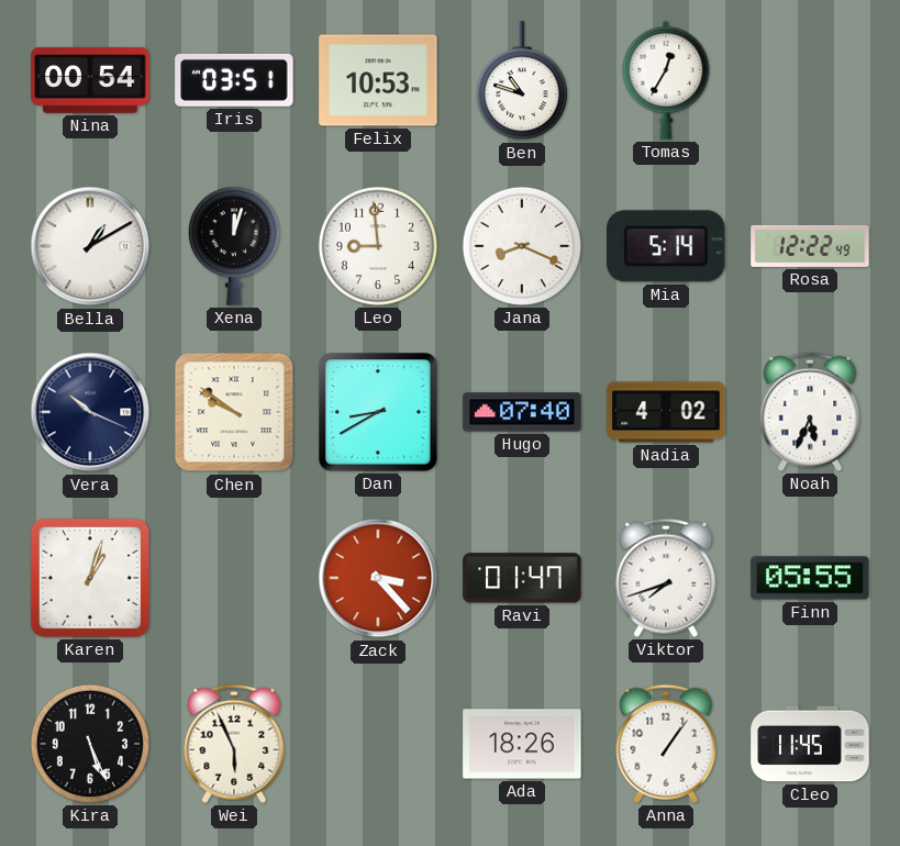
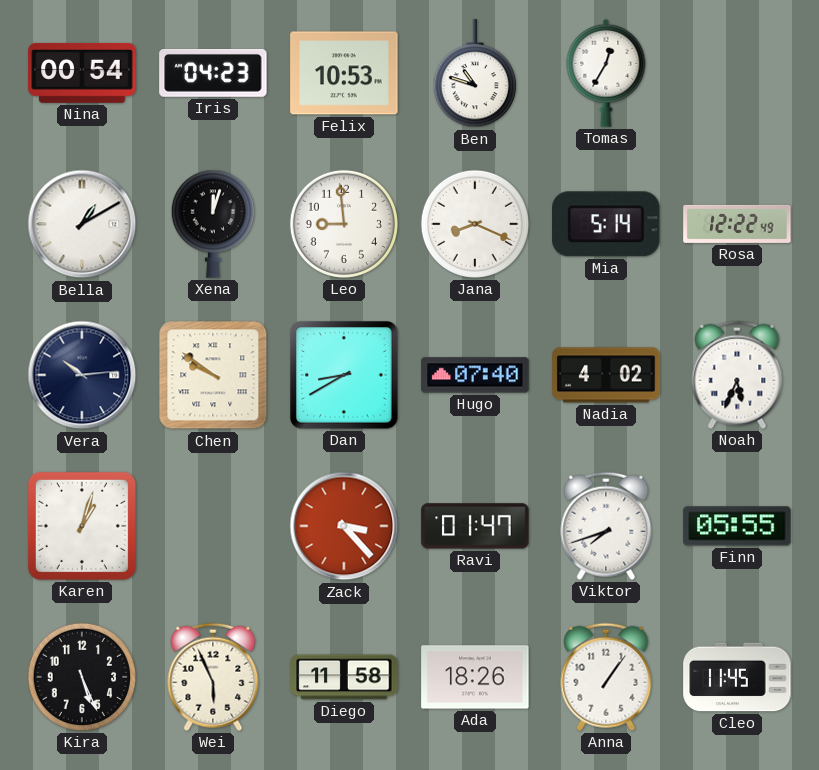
Iris: 03:51 -> 04:23 (213, 73)
Vera: 10:19 -> 10:14 (82, 375)
Diego: none -> 11:58 (344, 677)
